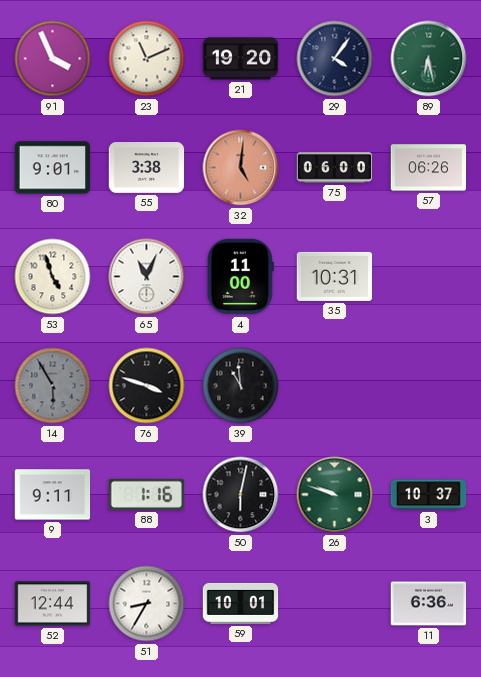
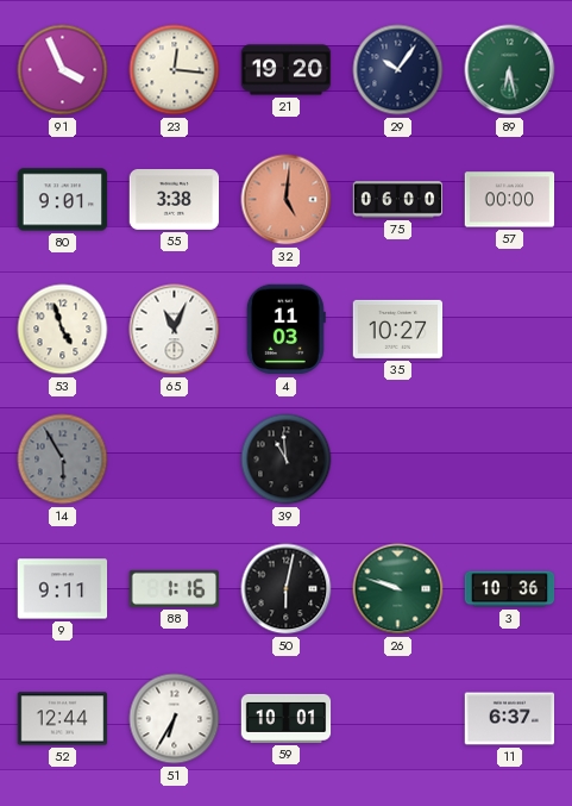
23: 11:11 -> 12:16 (175, 70)
29: 4:06 -> 10:06 (398, 70)
57: 06:26 -> 00:00 (510, 200)
4: 11:00 -> 11:03 (285, 330)
35: 10:31 -> 10:27 (398, 329)
76: 3:48 -> none (147, 386)
3: 10:37 -> 10:36 (510, 589)
51: 8:35 -> 6:35 (175, 719)
11: 6:36 -> 6:37 (510, 719)
